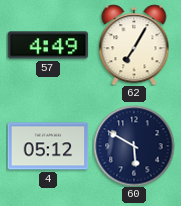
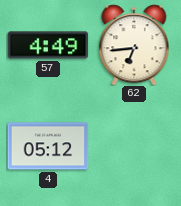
62: 7:05 -> 6:44 (134, 45)
60: 5:50 -> none (134, 146)
